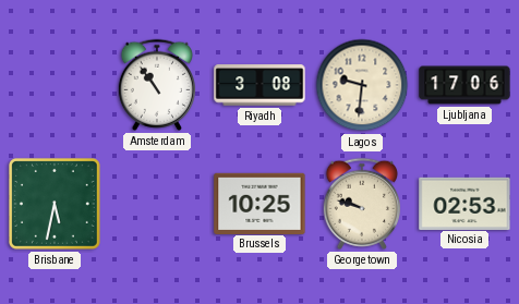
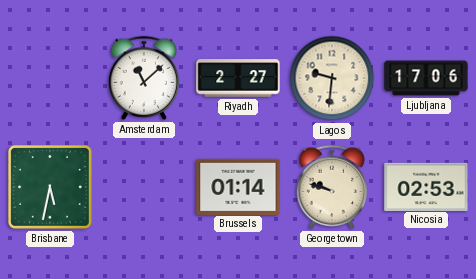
Amsterdam: 10:54 -> 11:08 (144, 78)
Riyadh: 3:08 -> 2:27 (238, 78)
Brussels: 10:25 -> 01:14 (238, 186)
